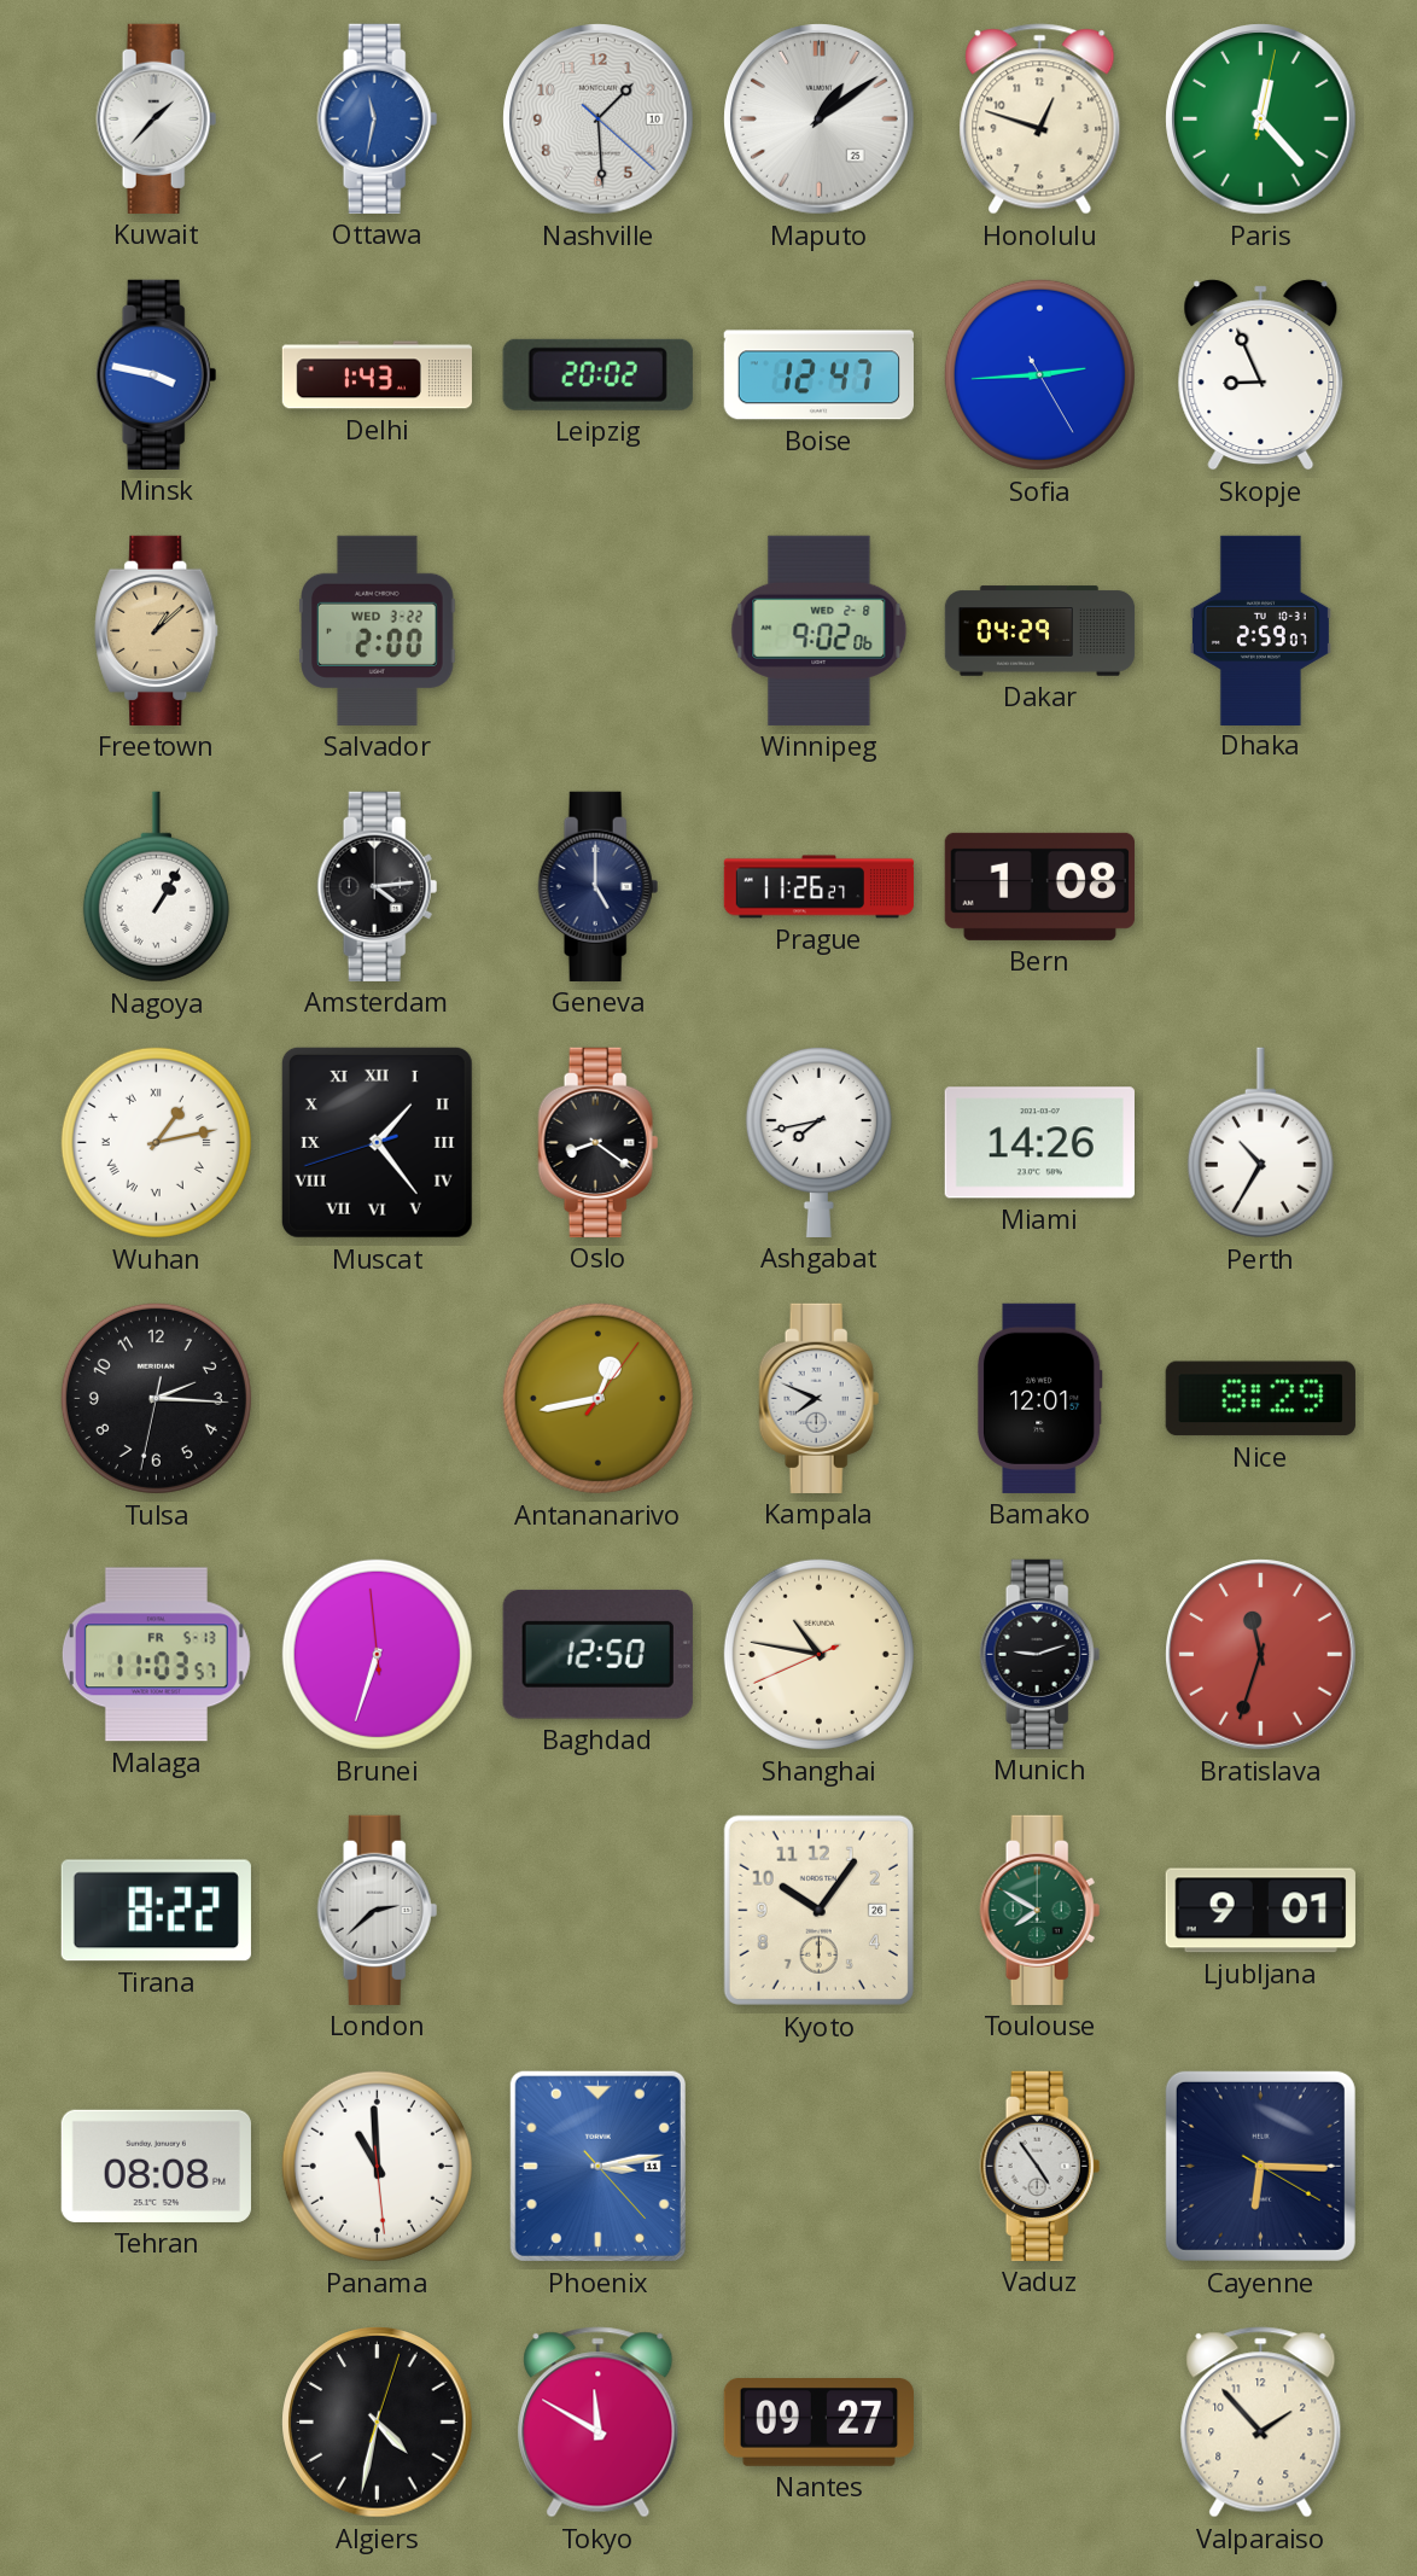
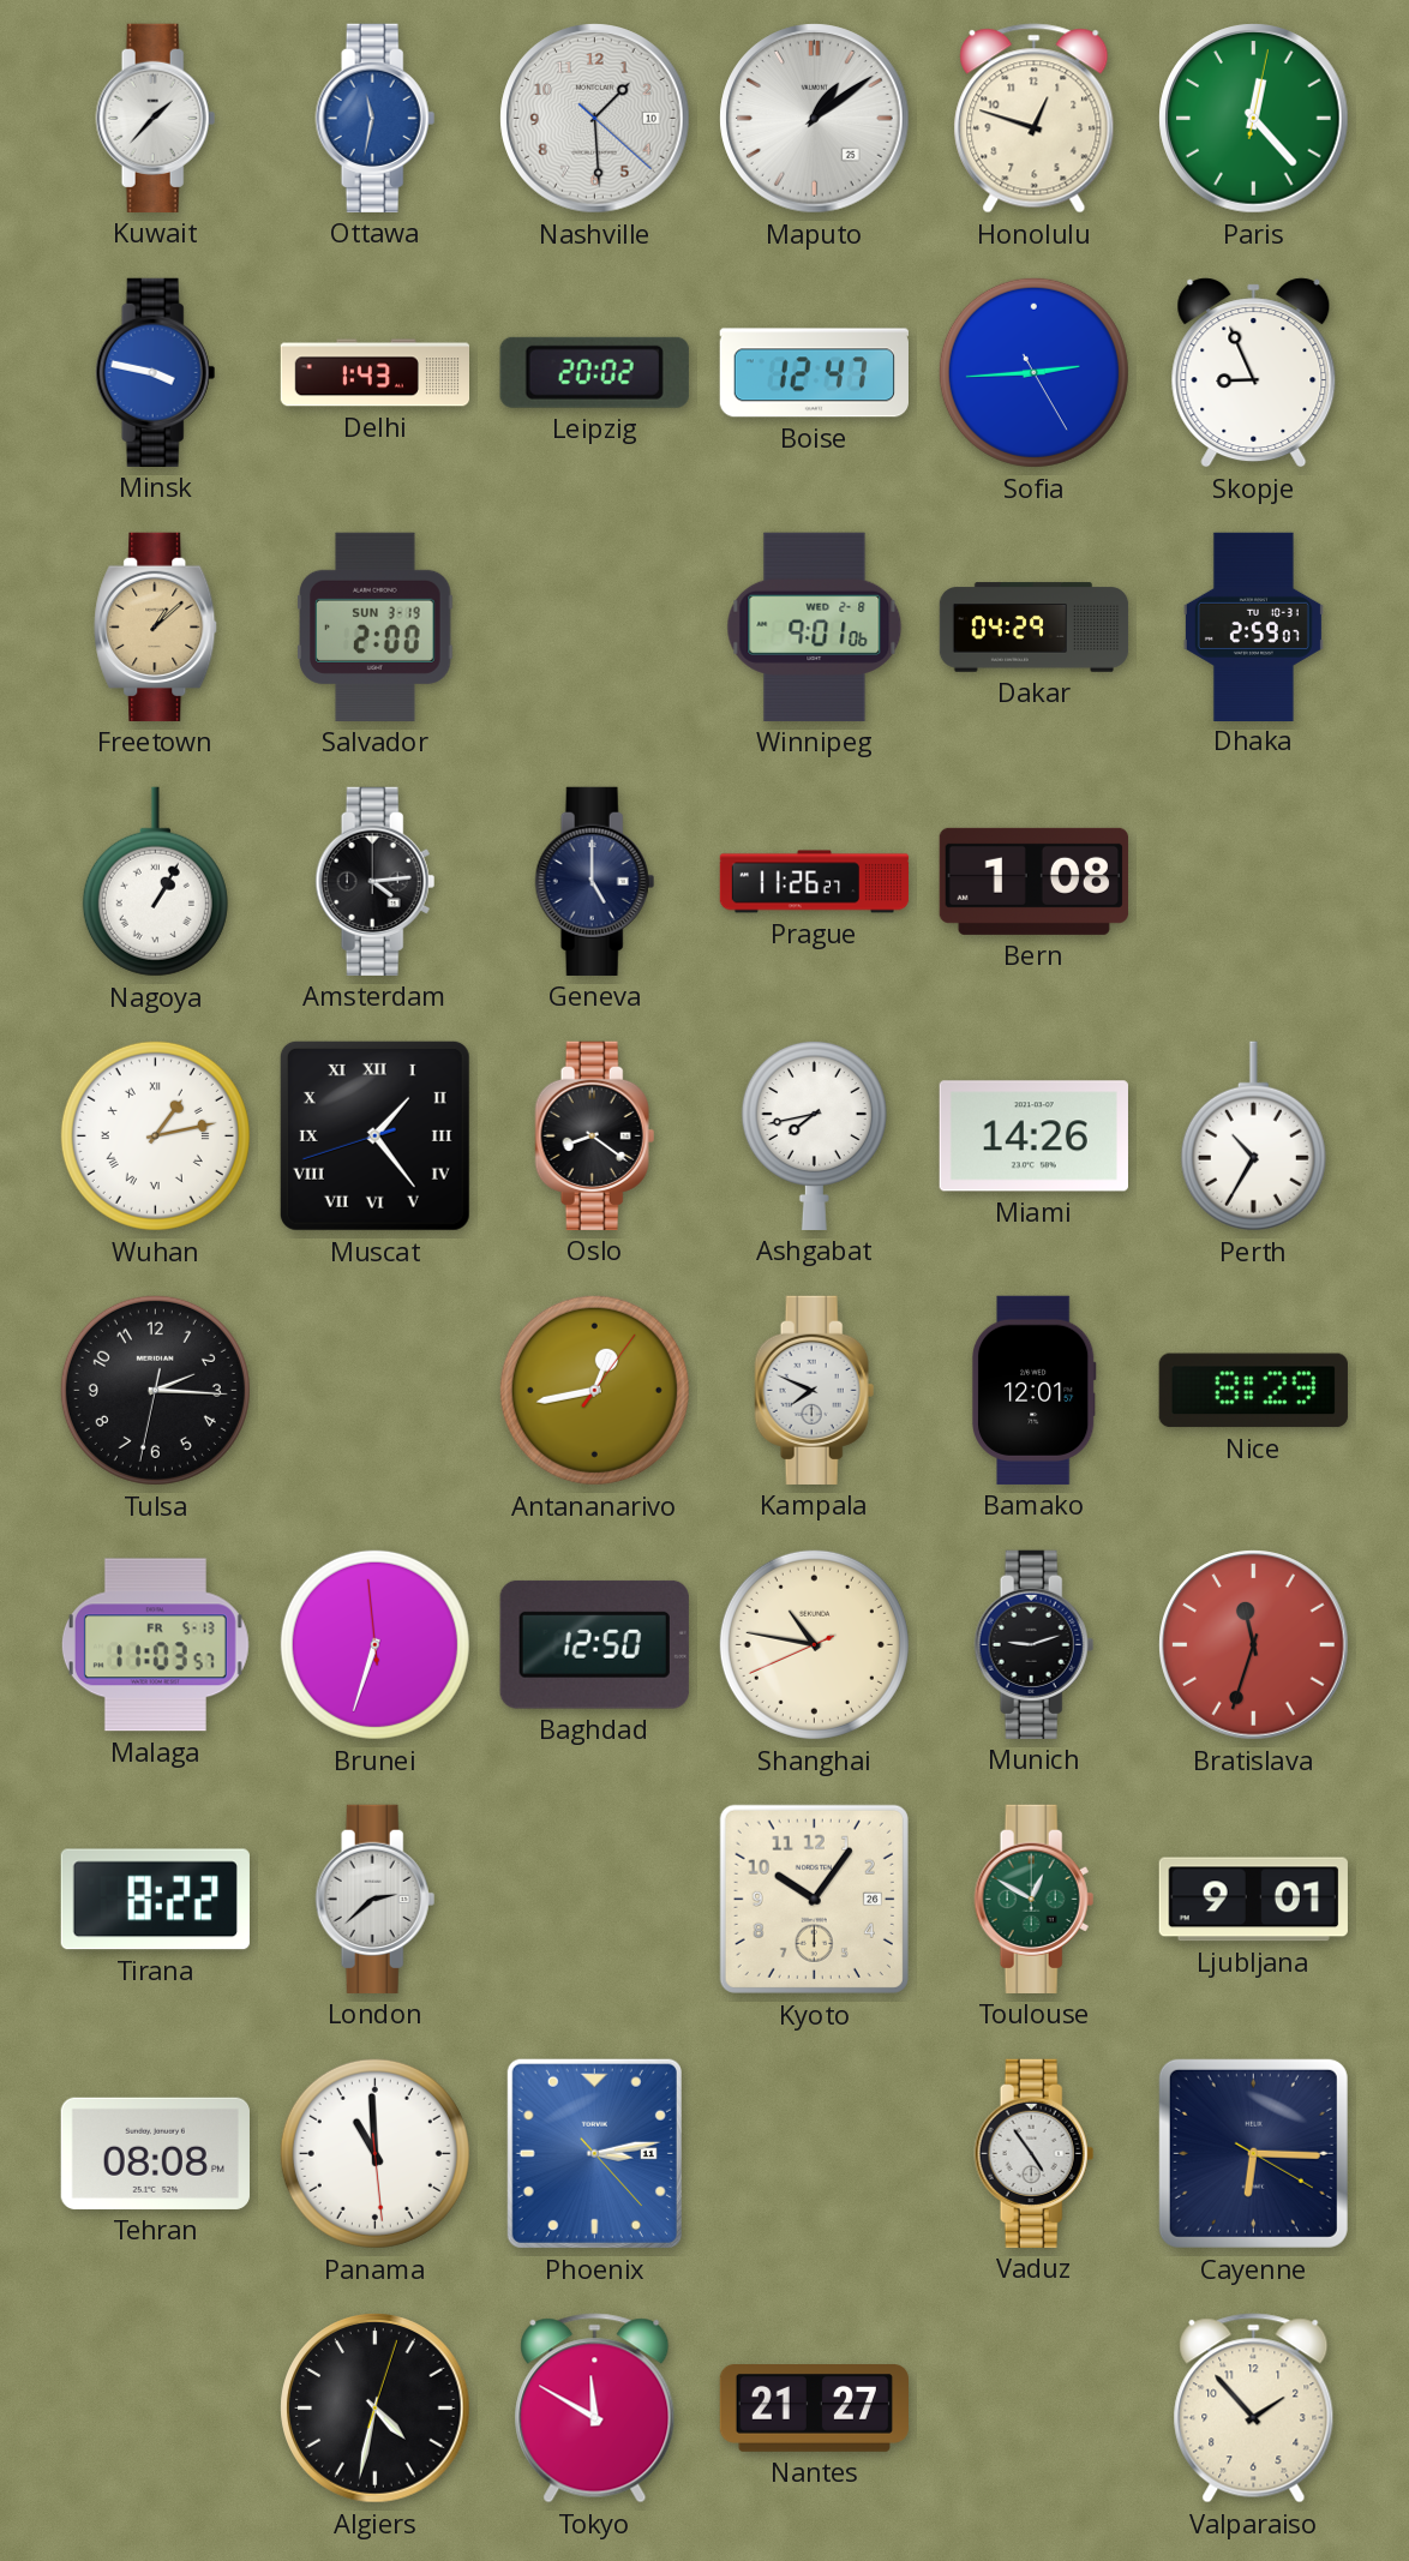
Salvador date: WED 3-22 -> SUN 3-19 (376, 626)
Winnipeg: 9:02 -> 9:01 (815, 626)
Toulouse: 7:50 -> 12:50 (1035, 1899)
Nantes: 09:27 -> 21:27 (814, 2409)
